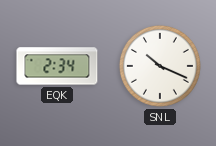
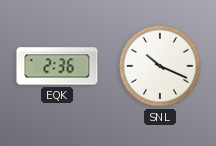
EQK: 2:34 -> 2:36 (57, 66)
